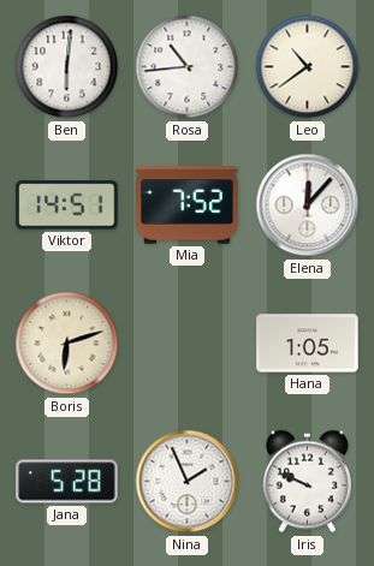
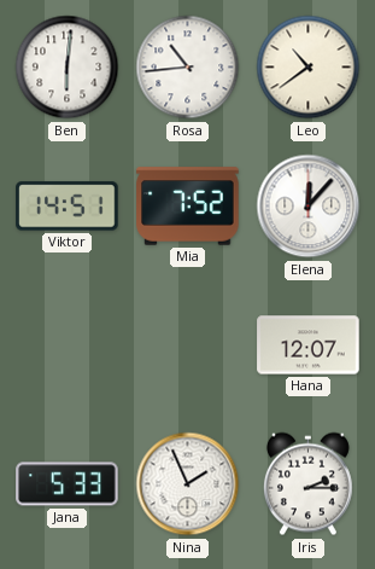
Boris: 6:12 -> none (67, 344)
Hana: 1:05 -> 12:07 (309, 346)
Jana: 5:28 -> 5:33 (68, 484)
Iris: 9:49 -> 2:15 (307, 484)
